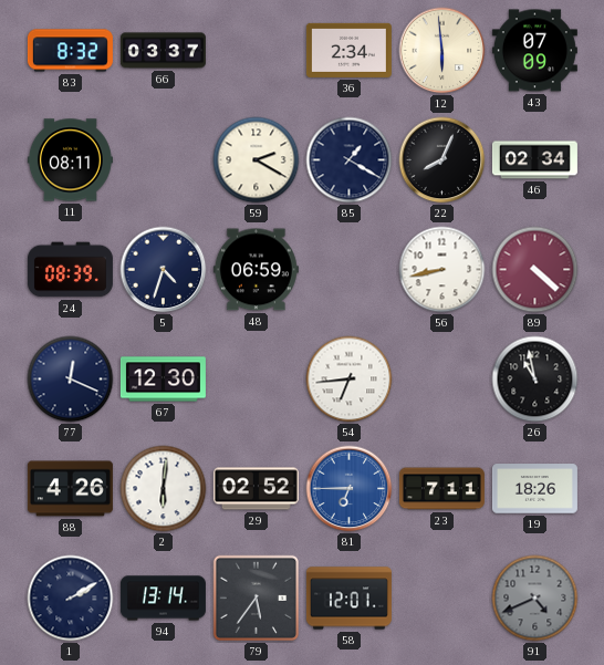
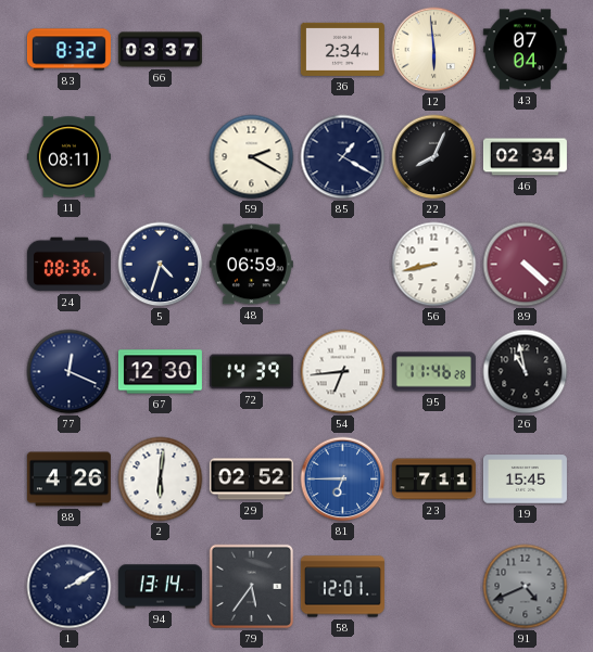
43: 07:09 -> 07:04 (525, 50)
24: 08:39 -> 08:36 (68, 265)
72: none -> 14:39 (251, 372)
95: none -> 11:46 (433, 372)
19: 18:26 -> 15:45 (525, 480)
